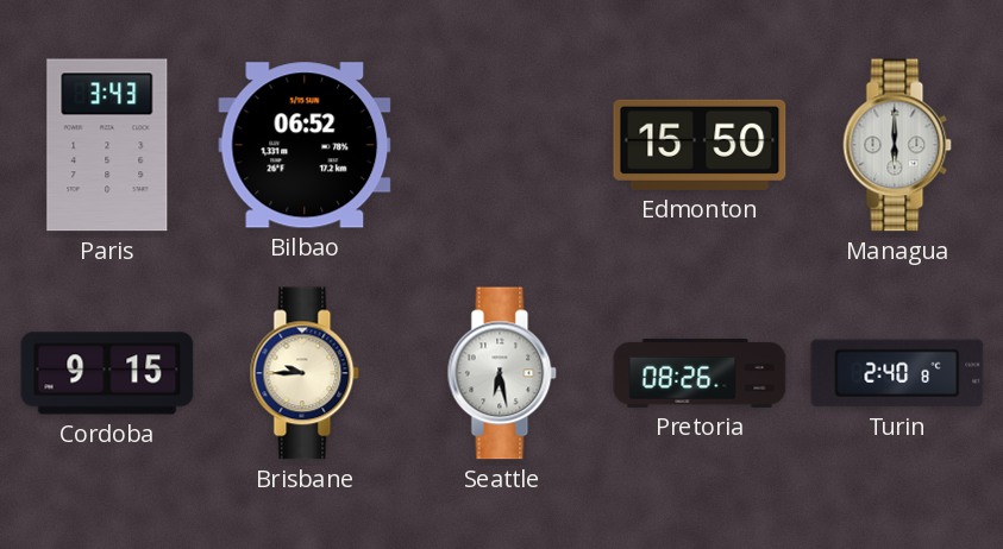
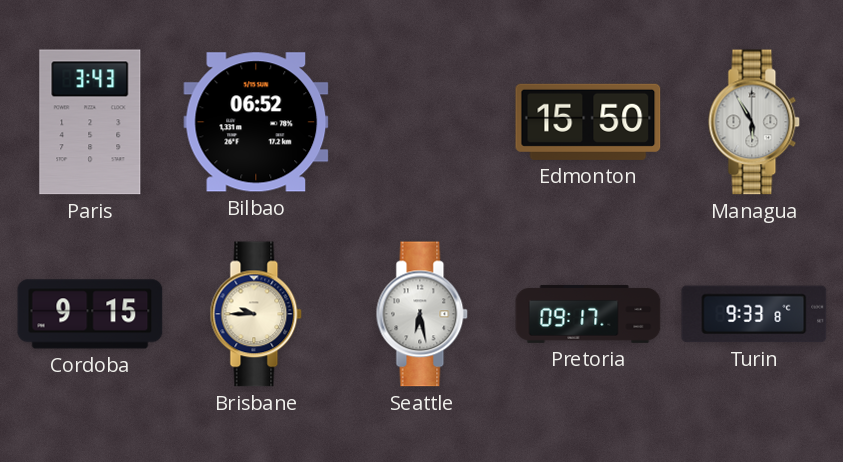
Managua: 6:00 -> 5:55 (754, 122)
Pretoria: 08:26 -> 09:17 (588, 314)
Turin: 2:40 -> 9:33 (754, 314)
